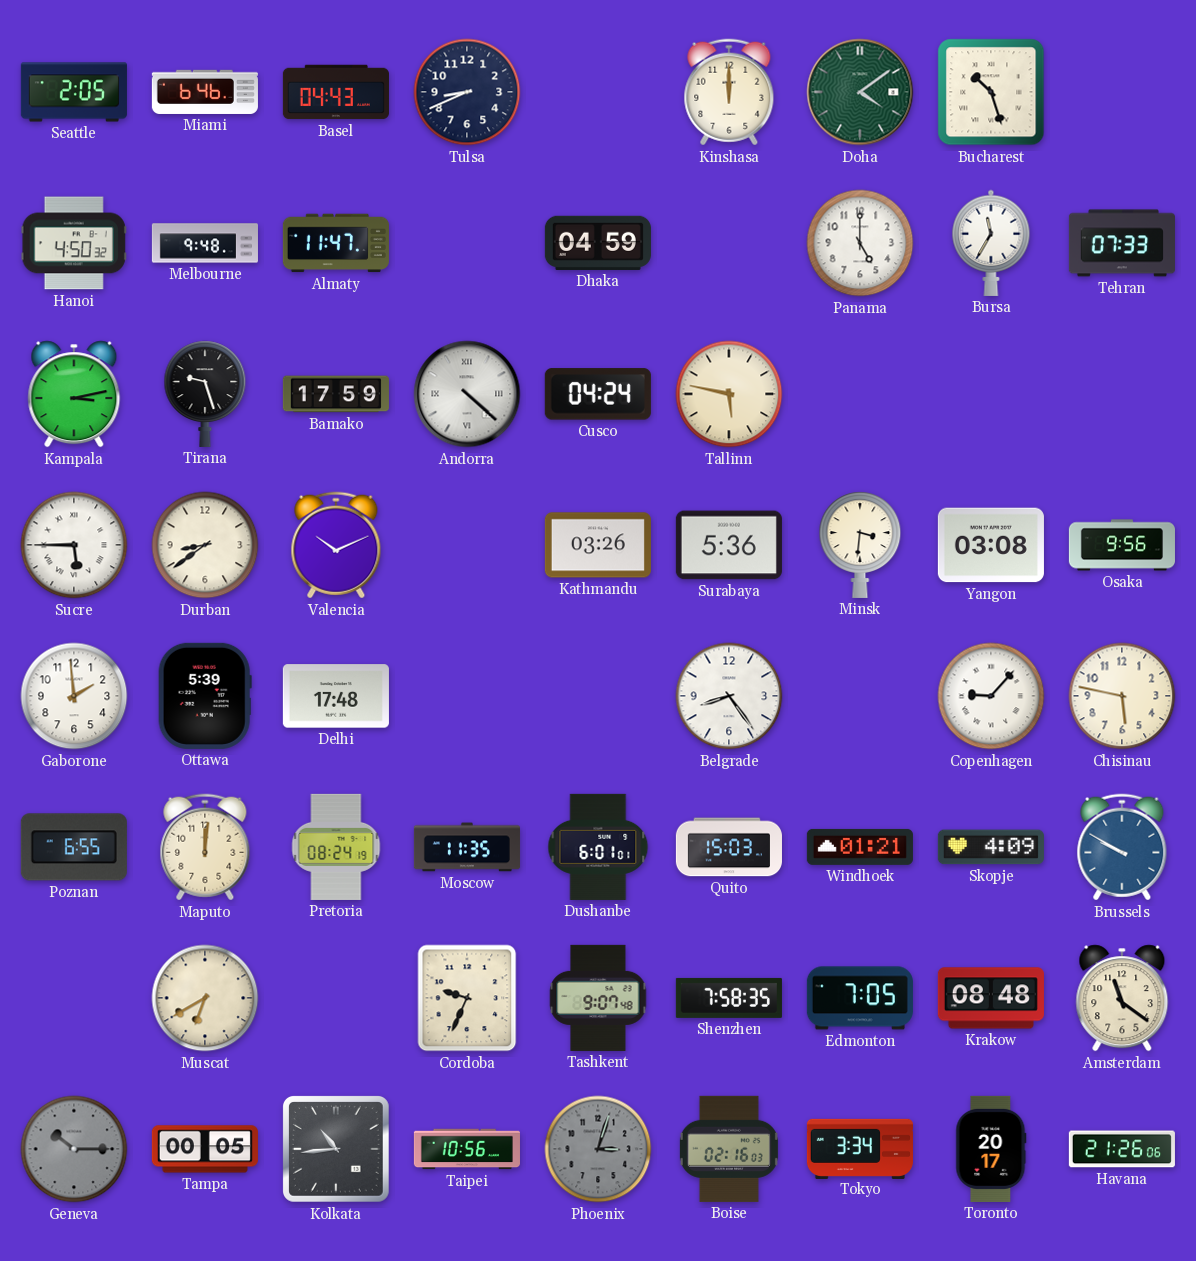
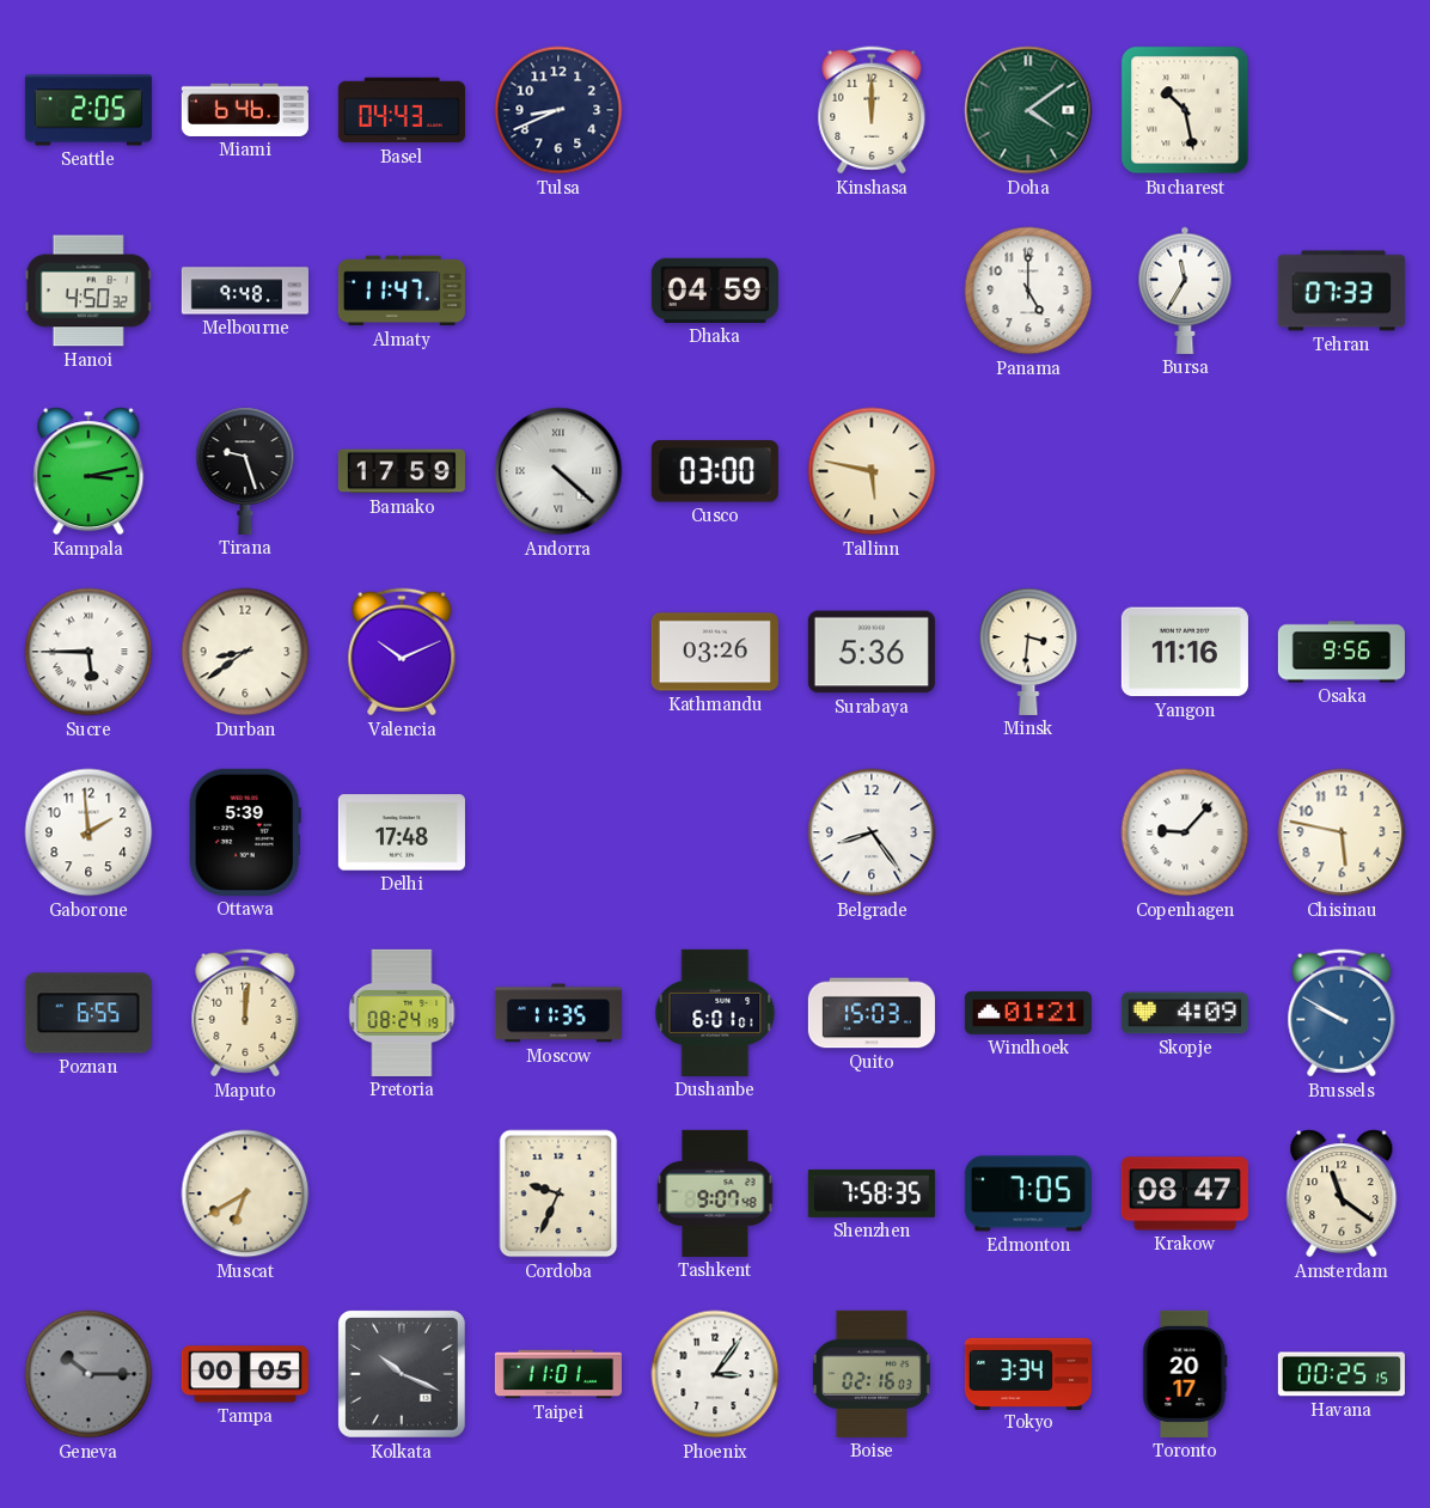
Bucharest: 10:27 -> 10:28 (1185, 110)
Cusco: 04:24 -> 03:00 (715, 471)
Yangon: 03:08 -> 11:16 (1185, 652)
Krakow: 08:48 -> 08:47 (1185, 1193)
Kolkata: 10:44 -> 10:19 (402, 1374)
Taipei: 10:56 -> 11:01 (558, 1374)
Phoenix: 3:03 -> 3:06 (715, 1374)
Phoenix dial: grey -> white (715, 1374)
Havana: 21:26 -> 00:25 (1342, 1374)
